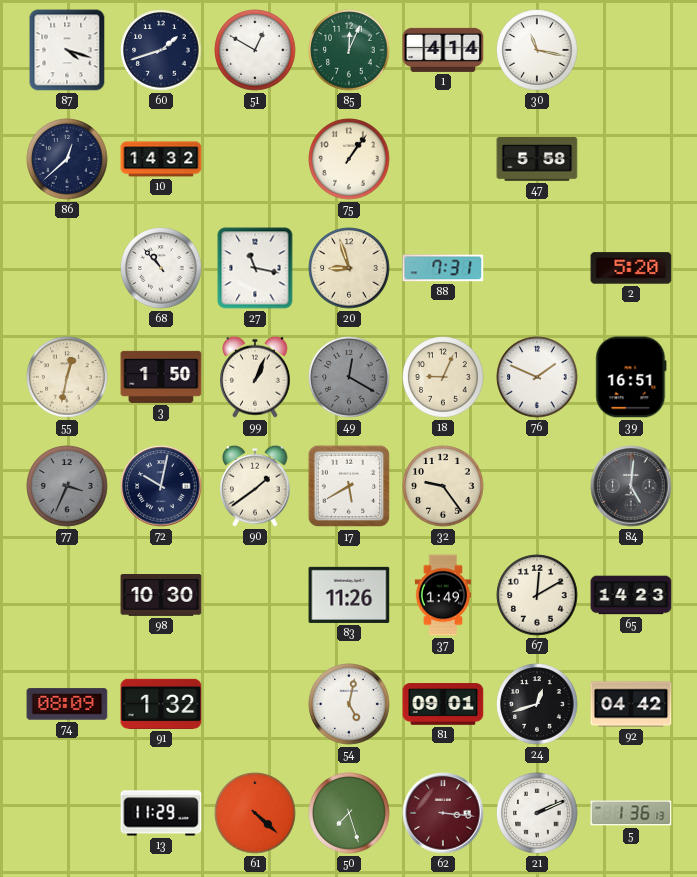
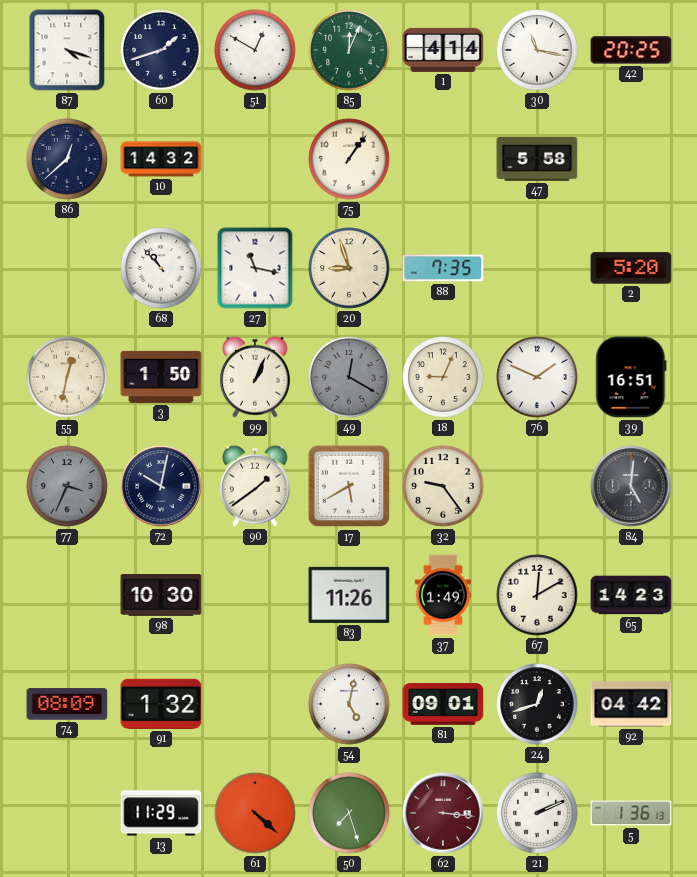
42: none -> 20:25 (631, 50)
88: 7:31 -> 7:35 (443, 268)
